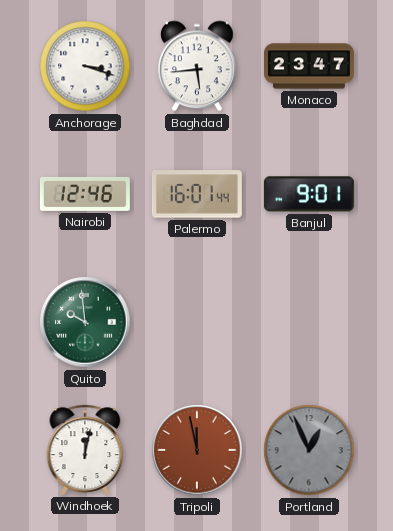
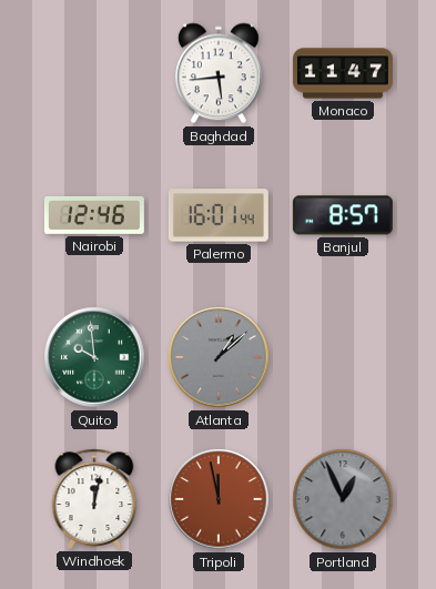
Anchorage: 3:18 -> none (85, 66)
Monaco: 23:47 -> 11:47 (343, 73)
Banjul: 9:01 -> 8:57 (343, 215)
Atlanta: none -> 1:08 (219, 357)
